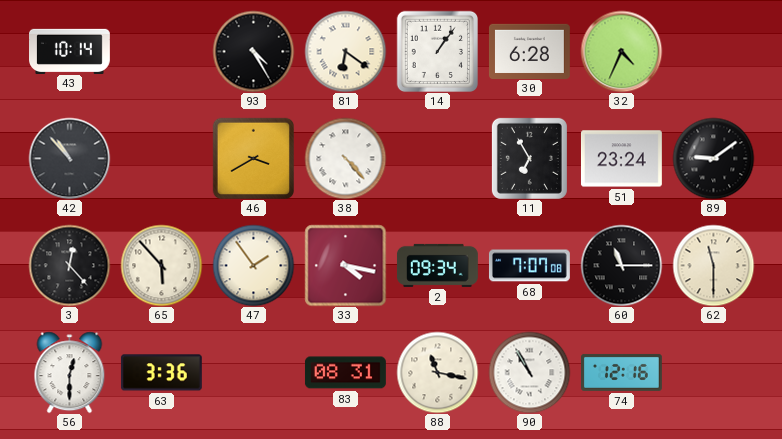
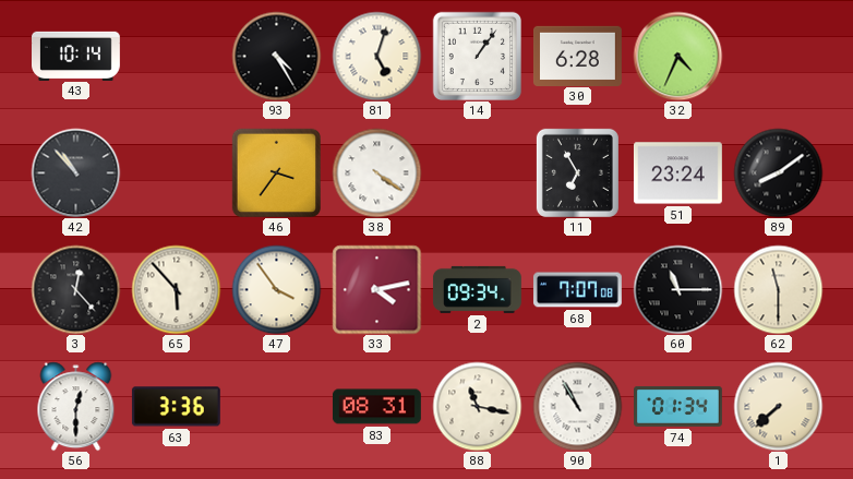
81: 6:21 -> 5:03 (376, 56)
46: 3:40 -> 3:36 (276, 172)
38: 4:23 -> 4:21 (376, 172)
89: 9:09 -> 8:09 (778, 172)
47: 1:54 -> 3:54 (276, 289)
33: 4:17 -> 4:13 (376, 289)
74: 12:16 -> 01:34 (678, 406)
1: none -> 7:38 (778, 406)
